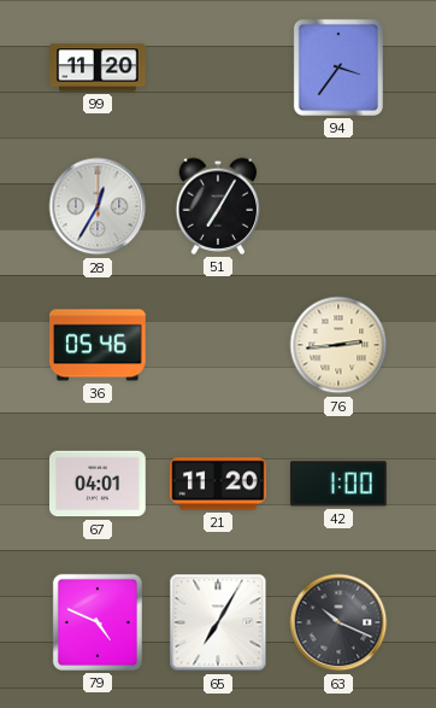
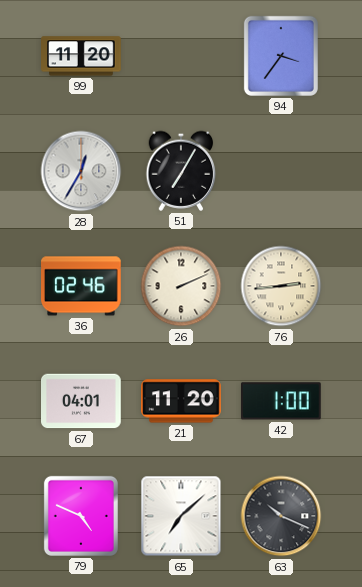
36: 05:46 -> 02:46 (82, 286)
26: none -> 2:11 (181, 286)
65: 7:05 -> 7:08 (181, 516)
